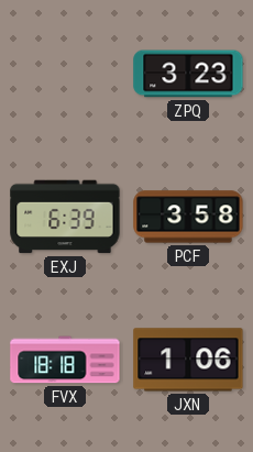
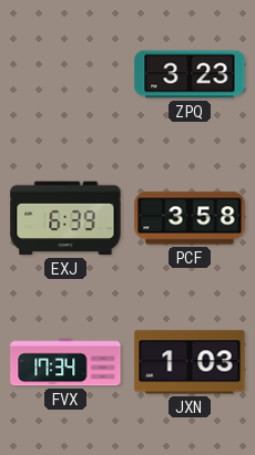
FVX: 18:18 -> 17:34 (65, 362)
JXN: 1:06 -> 1:03 (190, 362)
